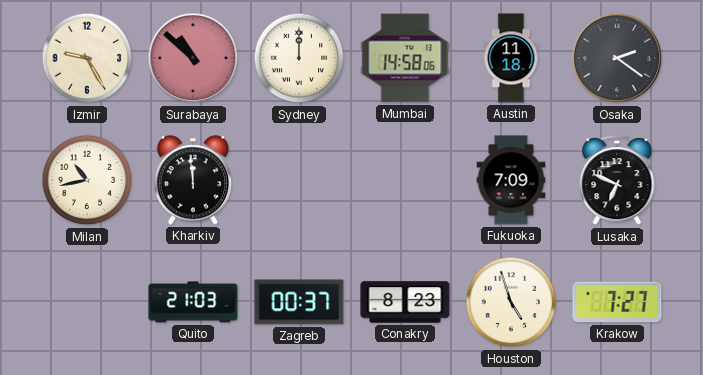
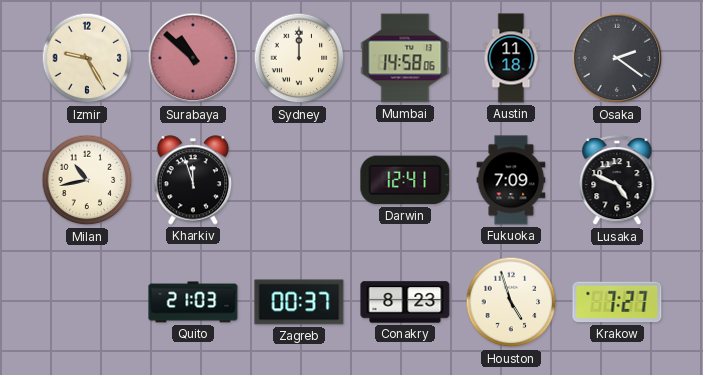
Kharkiv: 11:59 -> 11:57 (193, 180)
Darwin: none -> 12:41 (405, 180)
Lusaka: 6:49 -> 4:49 (617, 181)
